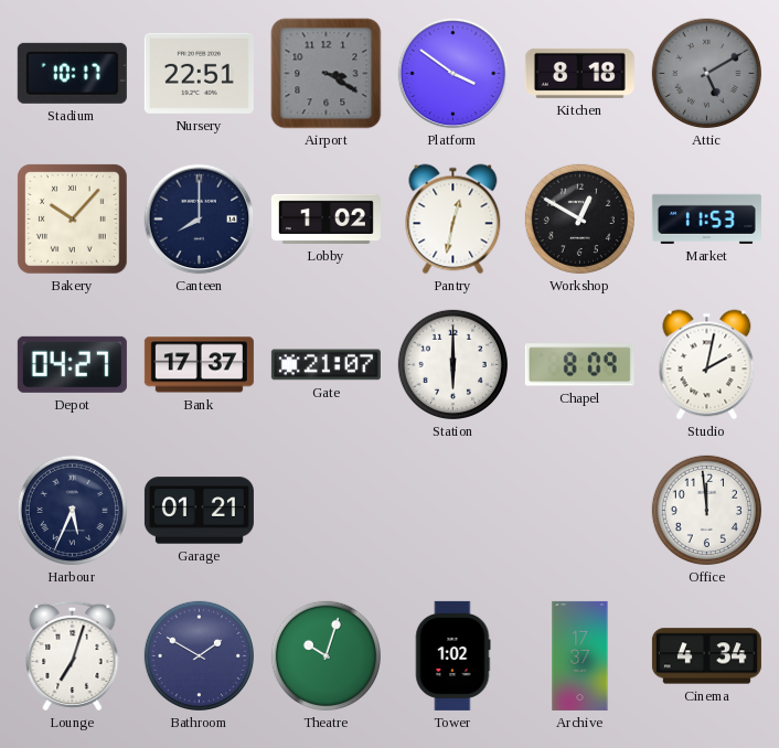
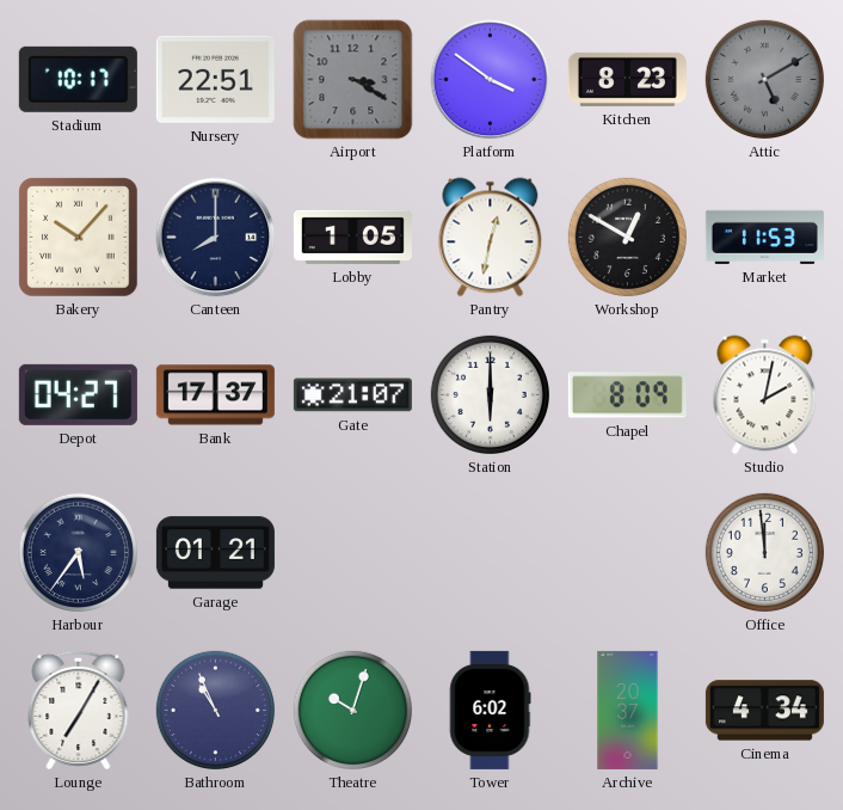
Kitchen: 8:18 -> 8:23 (627, 79)
Lobby: 1:02 -> 1:05 (352, 237)
Harbour: 5:34 -> 5:36 (78, 552)
Lounge: 7:03 -> 7:05 (79, 710)
Bathroom: 1:50 -> 10:56 (215, 710)
Tower: 1:02 -> 6:02 (490, 710)
Archive: 17:37 -> 20:37 (628, 710)
